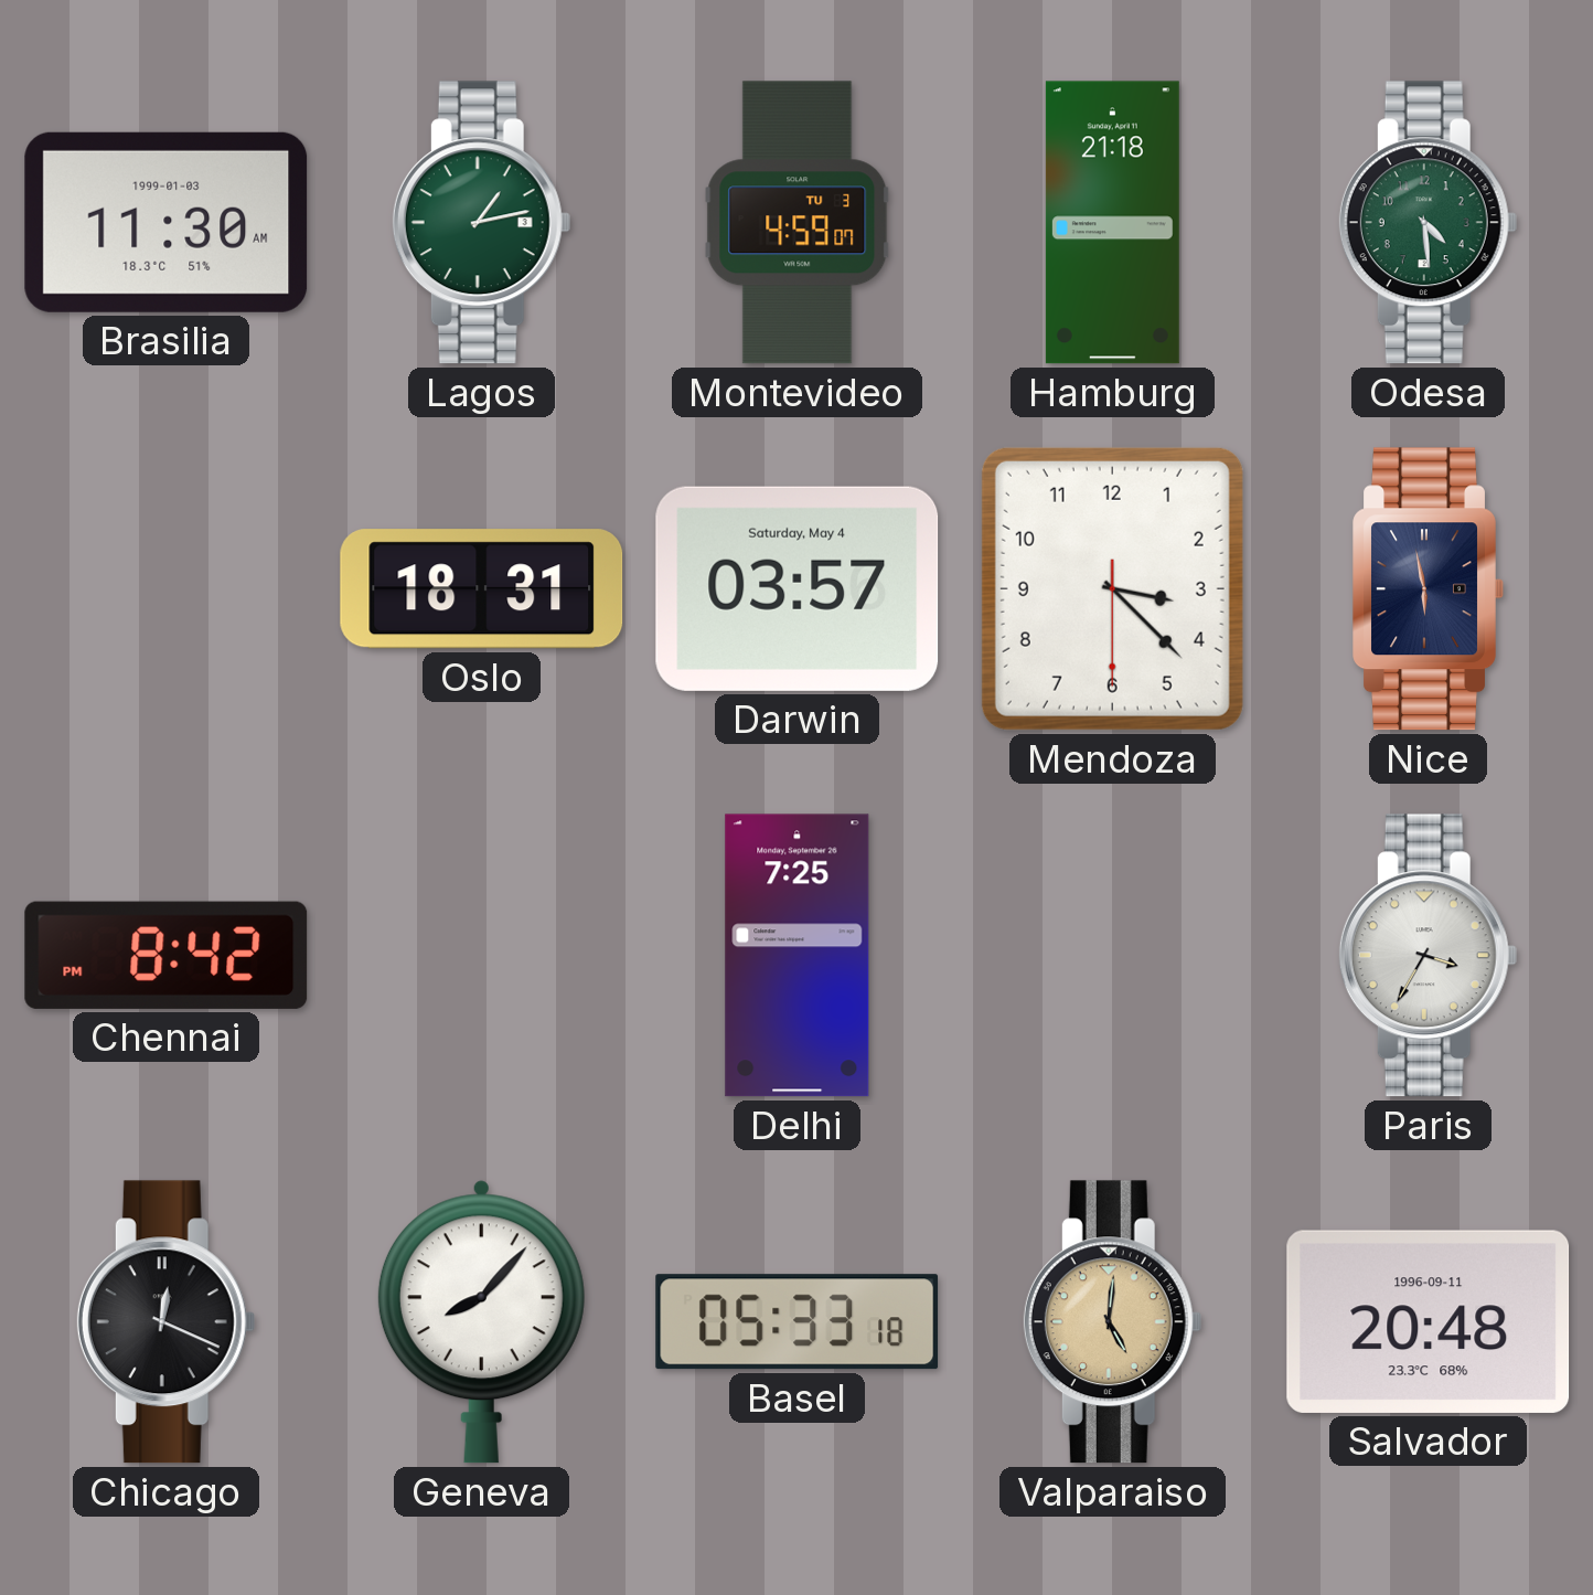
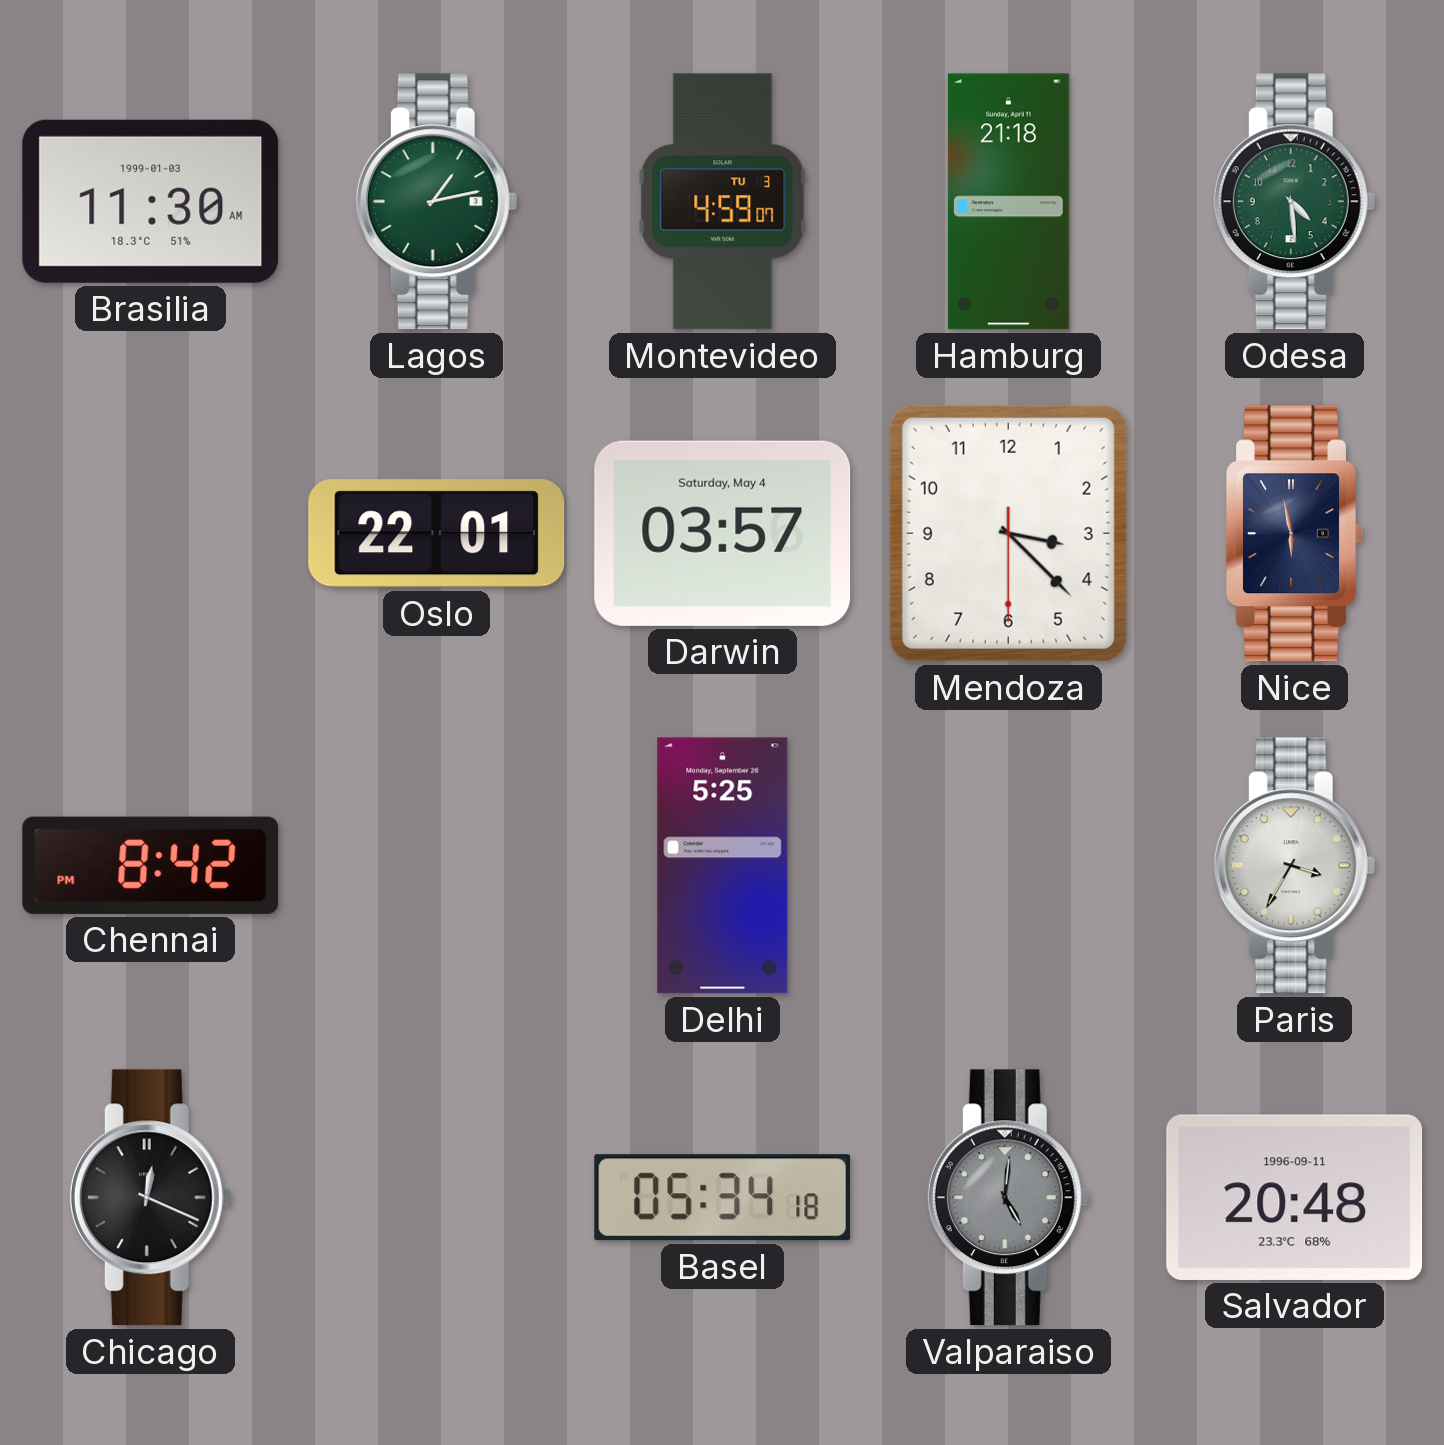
Oslo: 18:31 -> 22:01 (437, 534)
Delhi: 7:25 -> 5:25 (723, 866)
Geneva: 8:07 -> none (481, 1322)
Basel: 05:33 -> 05:34 (723, 1198)
Valparaiso dial: champagne -> grey (1008, 1198)
